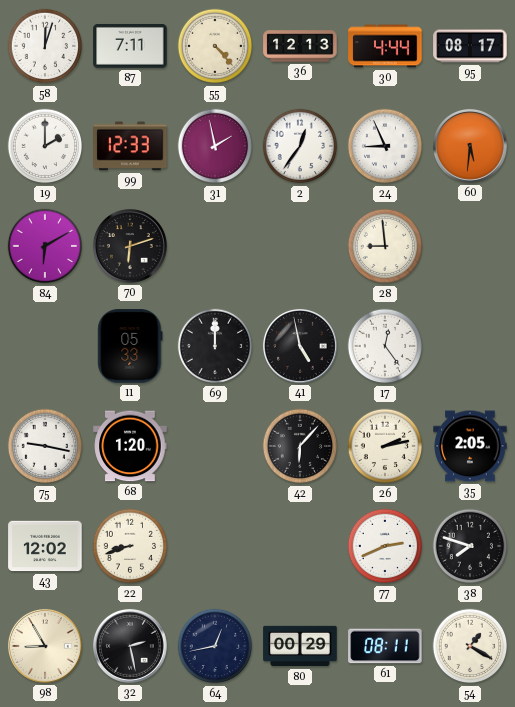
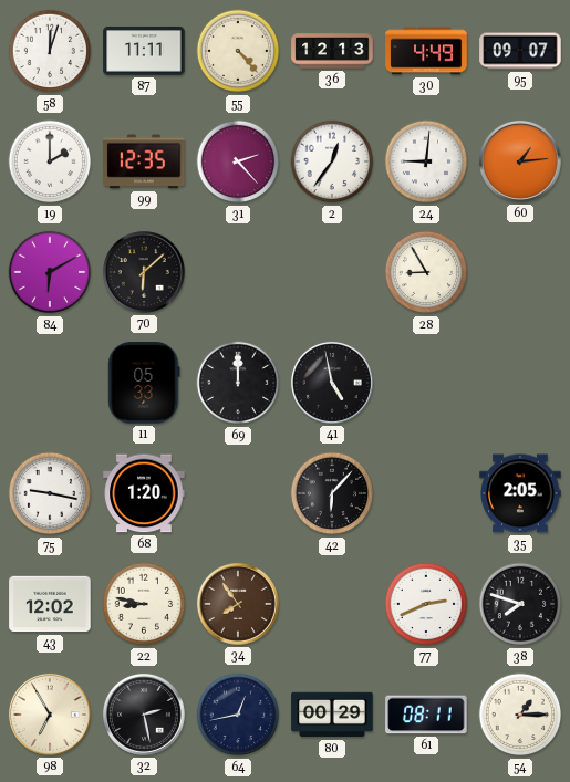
87: 7:11 -> 11:11 (144, 51)
30: 4:44 -> 4:49 (426, 51)
95: 08:17 -> 09:07 (520, 51)
99: 12:33 -> 12:35 (144, 161)
31: 1:58 -> 2:23 (238, 161)
24: 8:56 -> 9:01 (426, 161)
60: 5:31 -> 1:14 (520, 161)
70: 6:12 -> 6:08 (144, 272)
28: 8:59 -> 8:55 (426, 272)
17: 12:24 -> none (385, 346)
26: 2:13 -> none (385, 446)
22: 8:42 -> 8:47 (144, 604)
34: none -> 7:54 (238, 604)
98: 8:55 -> 6:55 (50, 715)
54: 1:20 -> 1:15 (520, 715)
